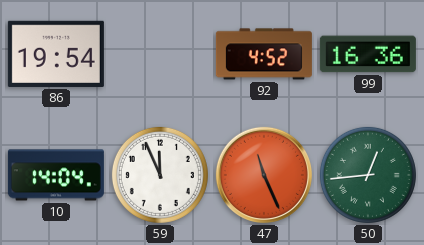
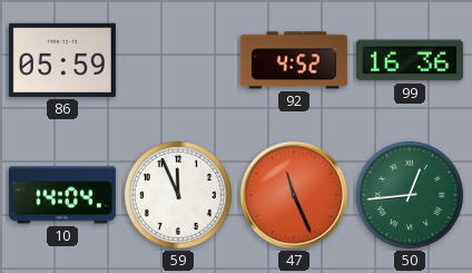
86: 19:54 -> 05:59 (62, 60)
